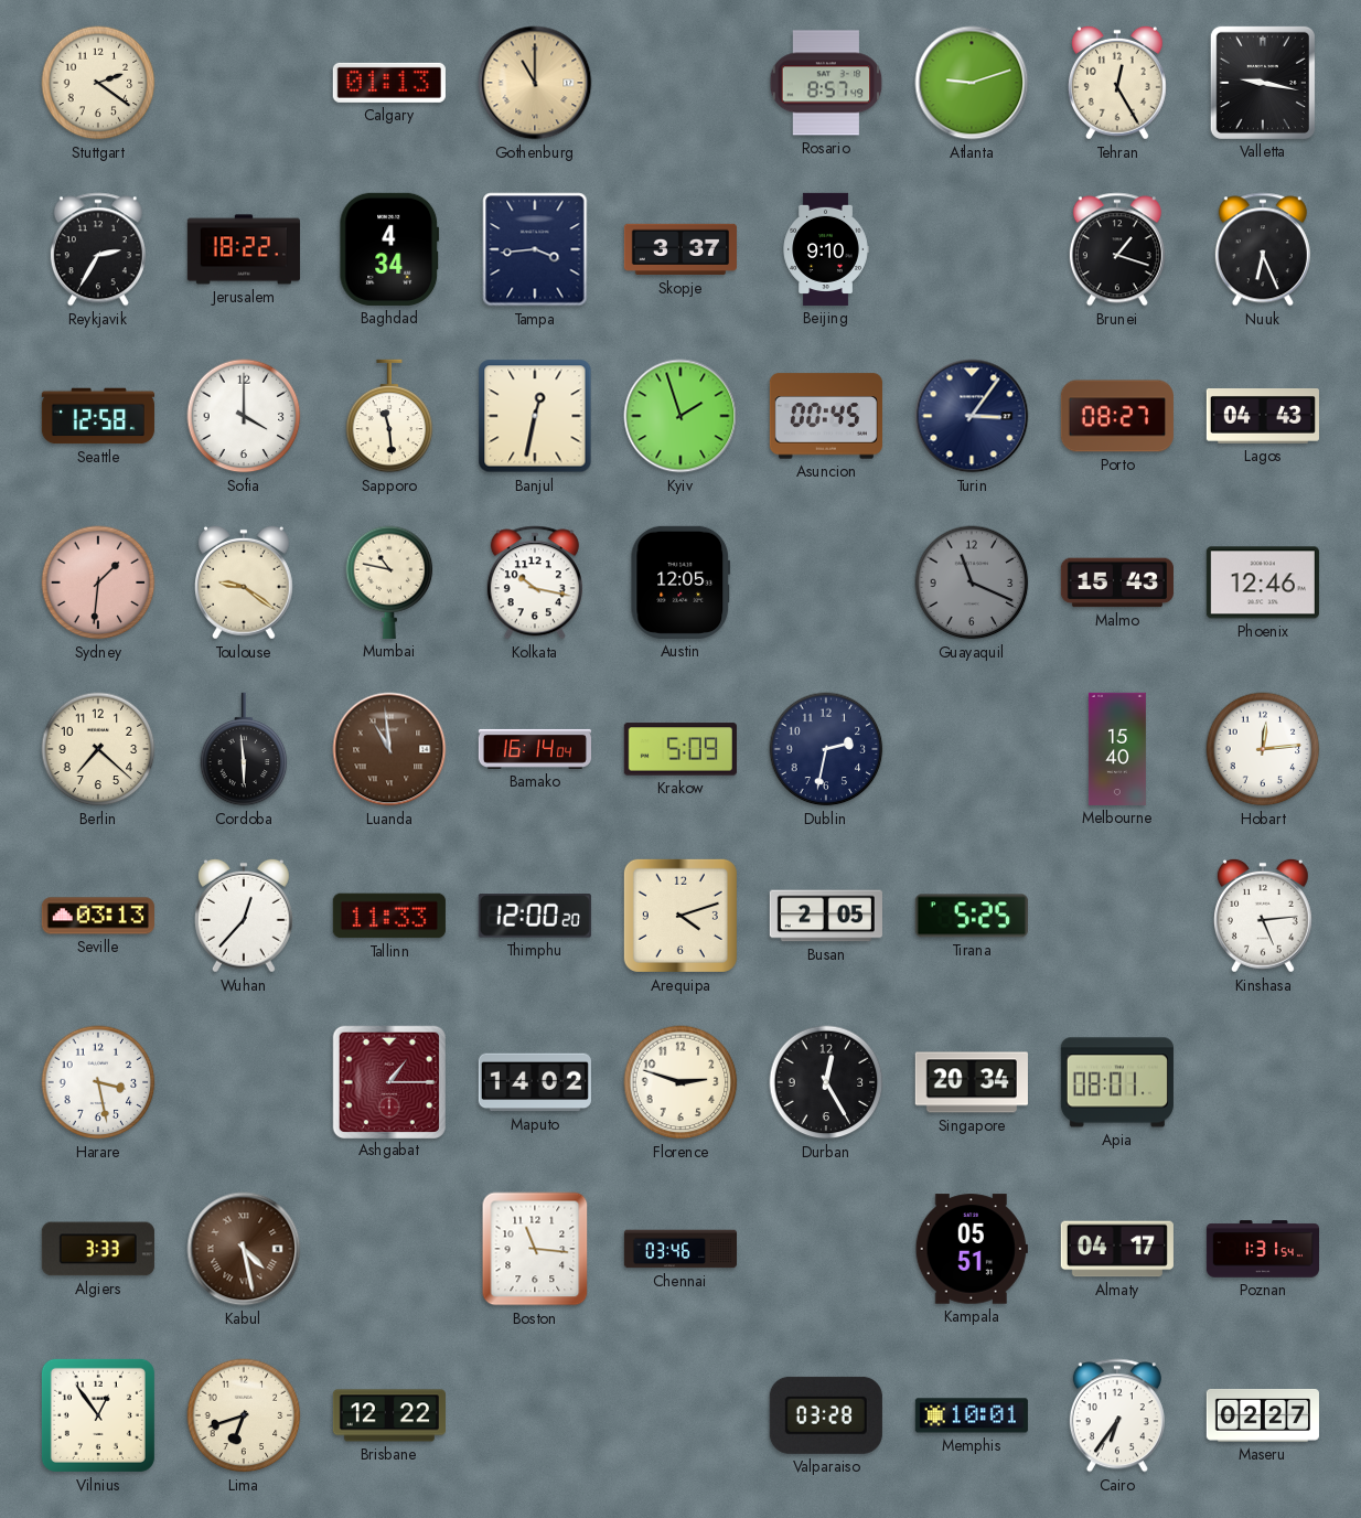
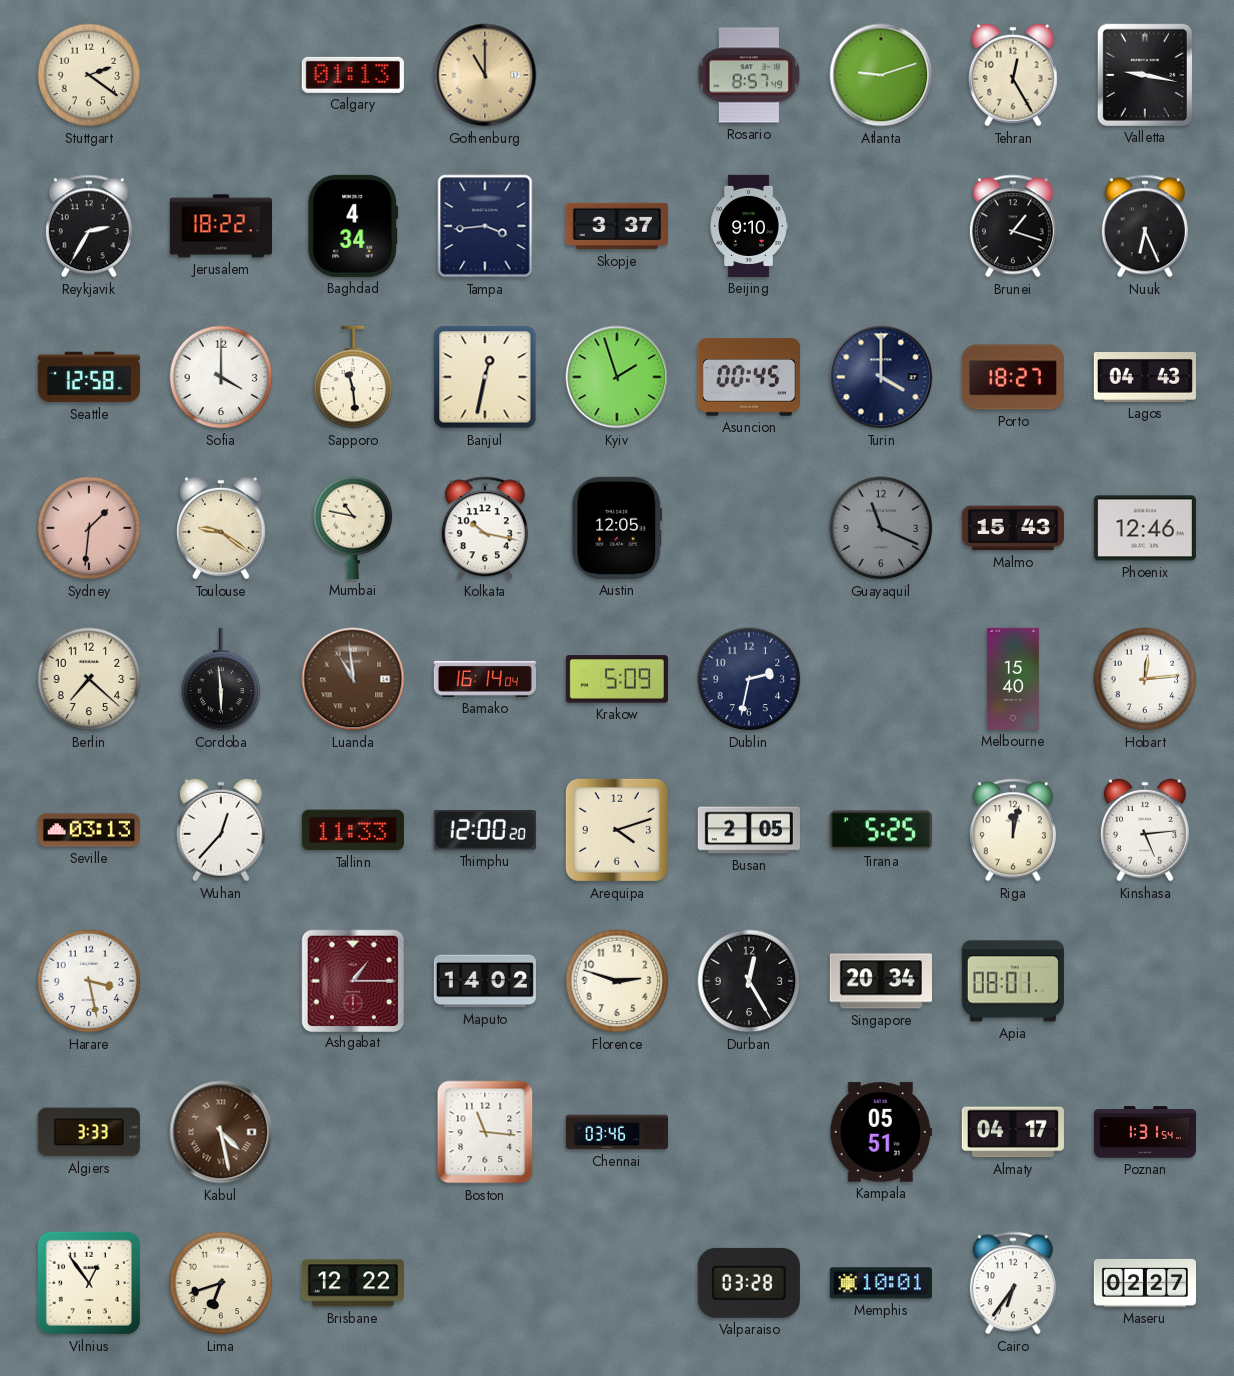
Turin: 3:06 -> 4:00 (881, 377)
Porto: 08:27 -> 18:27 (1013, 377)
Riga: none -> 12:02 (1013, 830)
